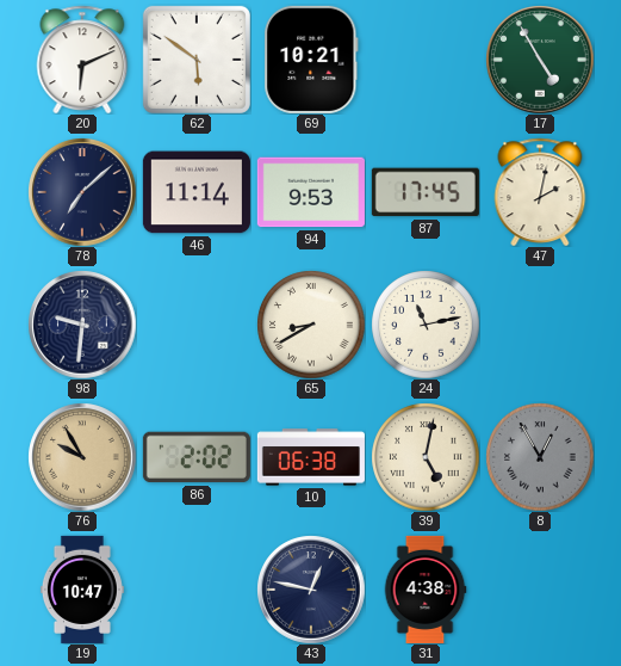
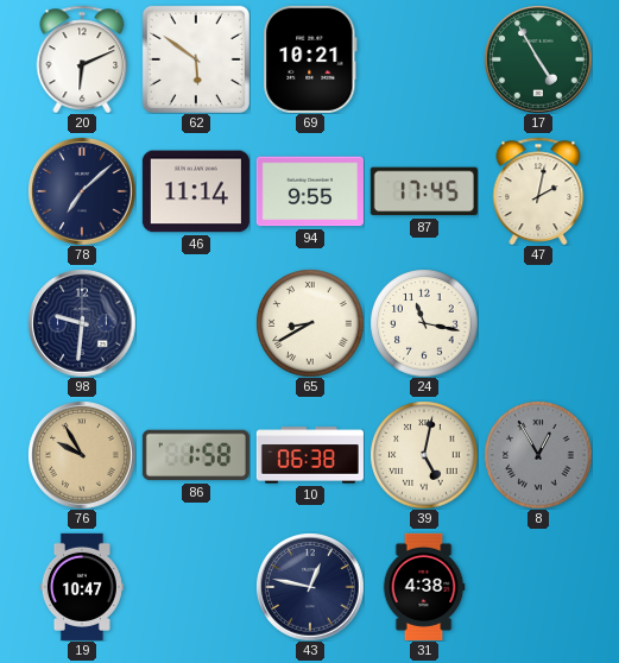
94: 9:53 -> 9:55 (310, 191)
24: 11:13 -> 11:17 (424, 323)
86: 2:02 -> 1:58 (196, 455)
